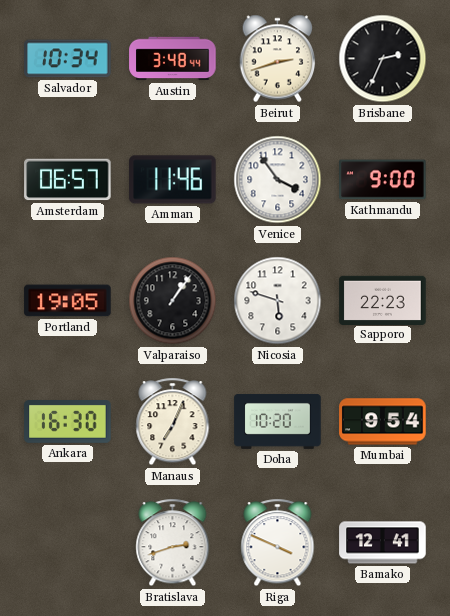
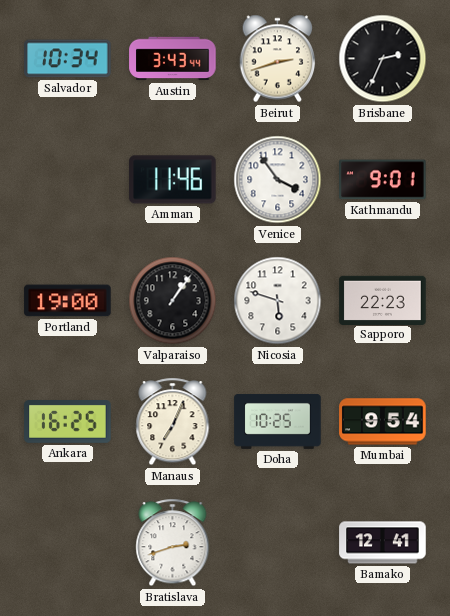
Austin: 3:48 -> 3:43 (173, 59)
Amsterdam: 06:57 -> none (68, 180)
Kathmandu: 9:00 -> 9:01 (383, 180)
Portland: 19:05 -> 19:00 (68, 301)
Ankara: 16:30 -> 16:25 (68, 422)
Doha: 10:20 -> 10:25 (278, 422)
Riga: 3:49 -> none (278, 543)
